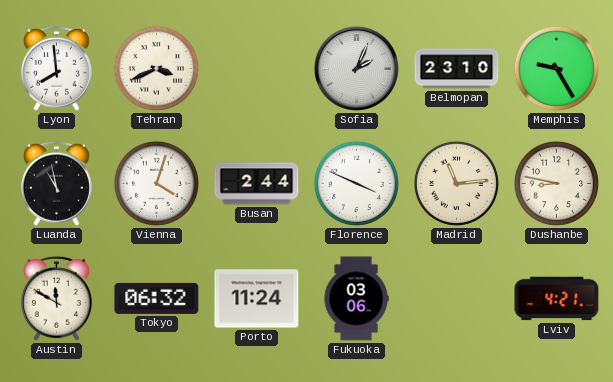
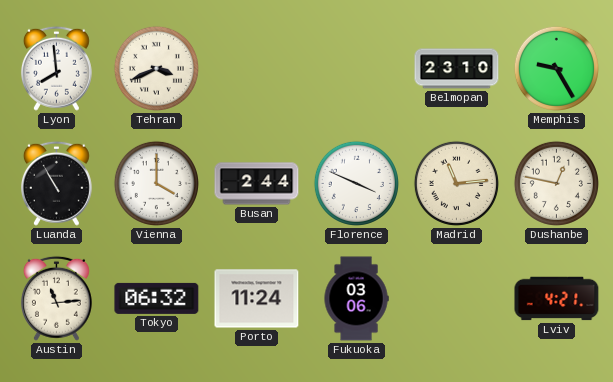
Sofia: 2:04 -> none (356, 68)
Luanda: 10:58 -> 10:55 (56, 183)
Vienna: 4:03 -> 4:00 (156, 183)
Dushanbe: 8:47 -> 12:47 (556, 183)
Austin: 11:50 -> 11:14 (56, 298)
